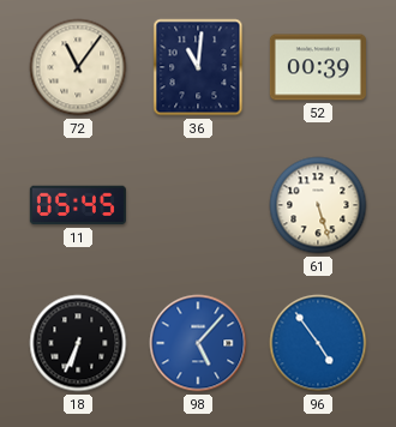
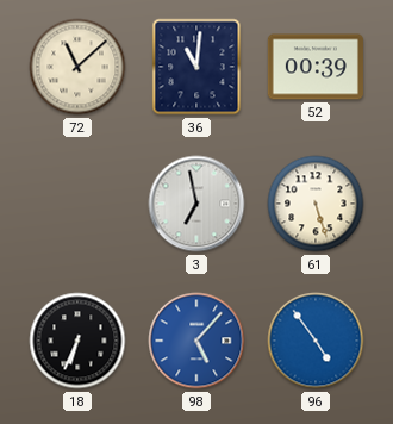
72: 11:06 -> 11:08 (77, 67)
11: 05:45 -> none (78, 205)
3: none -> 6:58 (196, 204)
